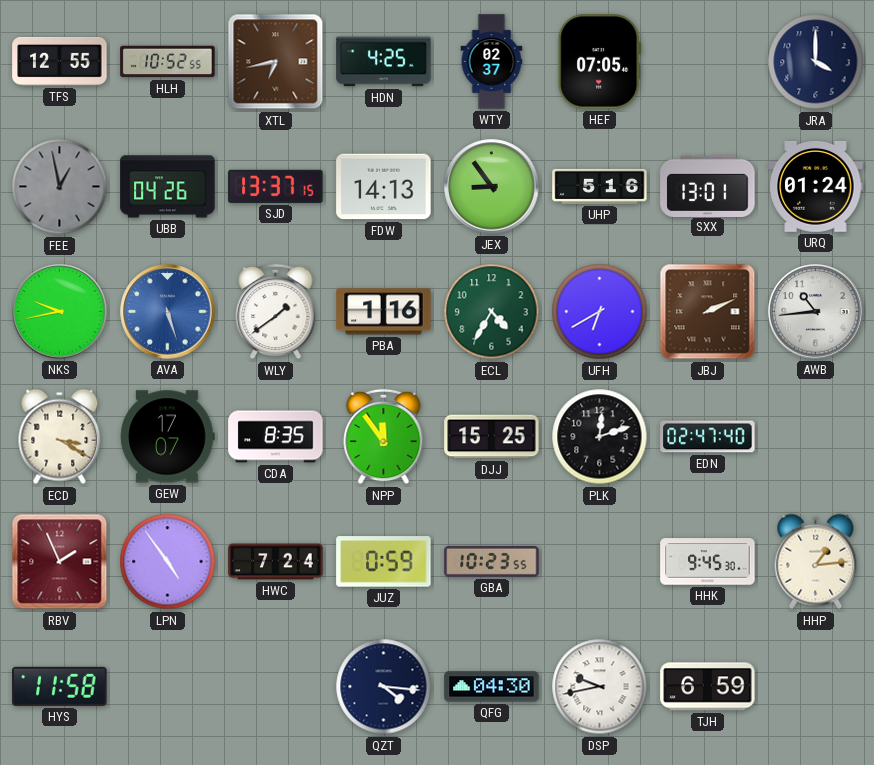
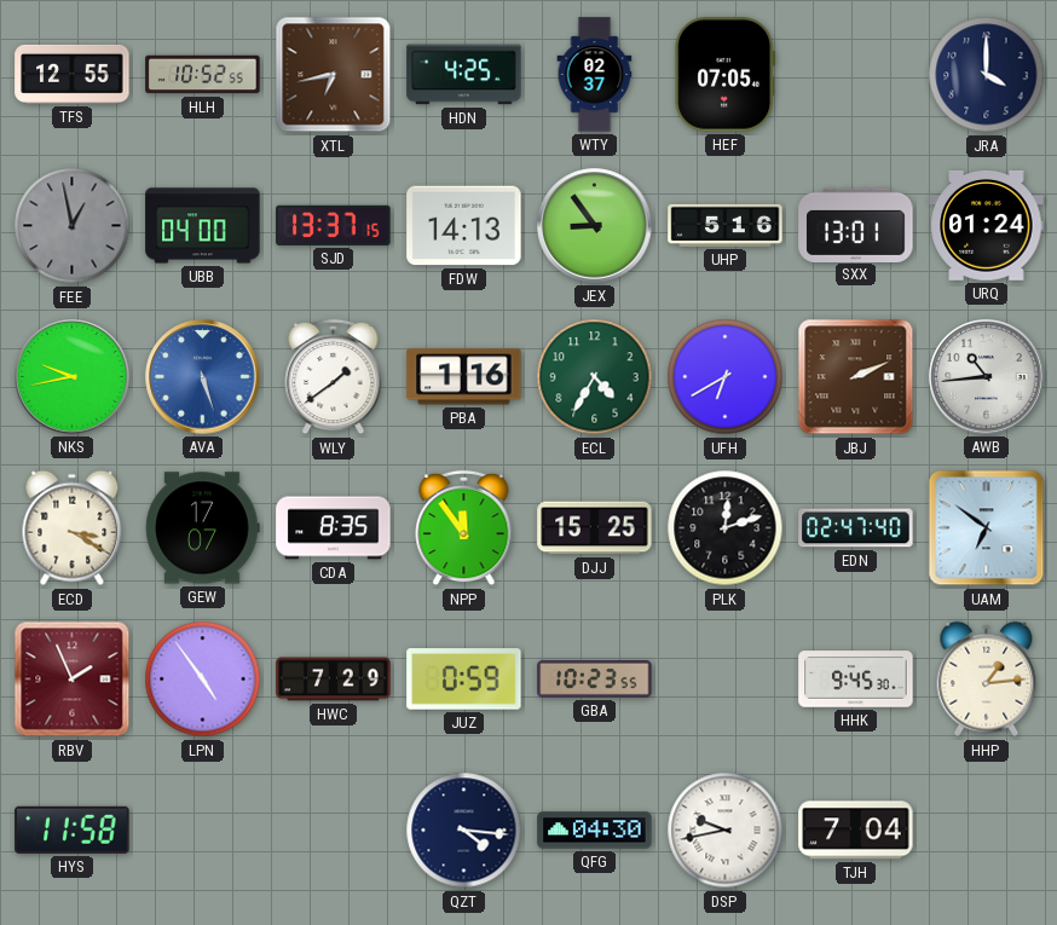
UBB: 04:26 -> 04:00 (203, 226)
UAM: none -> 6:51 (987, 528)
HWC: 7:24 -> 7:29 (334, 680)
TJH: 6:59 -> 7:04 (856, 831)
